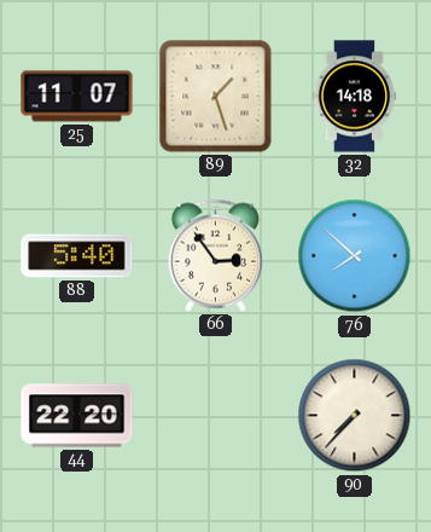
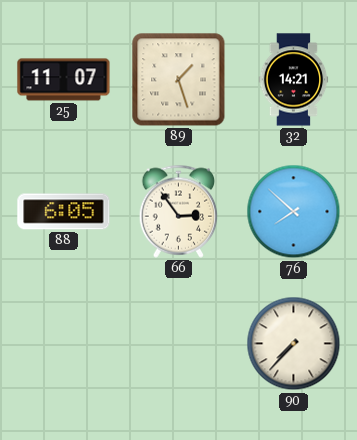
32: 14:18 -> 14:21 (294, 80)
88: 5:40 -> 6:05 (64, 212)
44: 22:20 -> none (77, 416)
